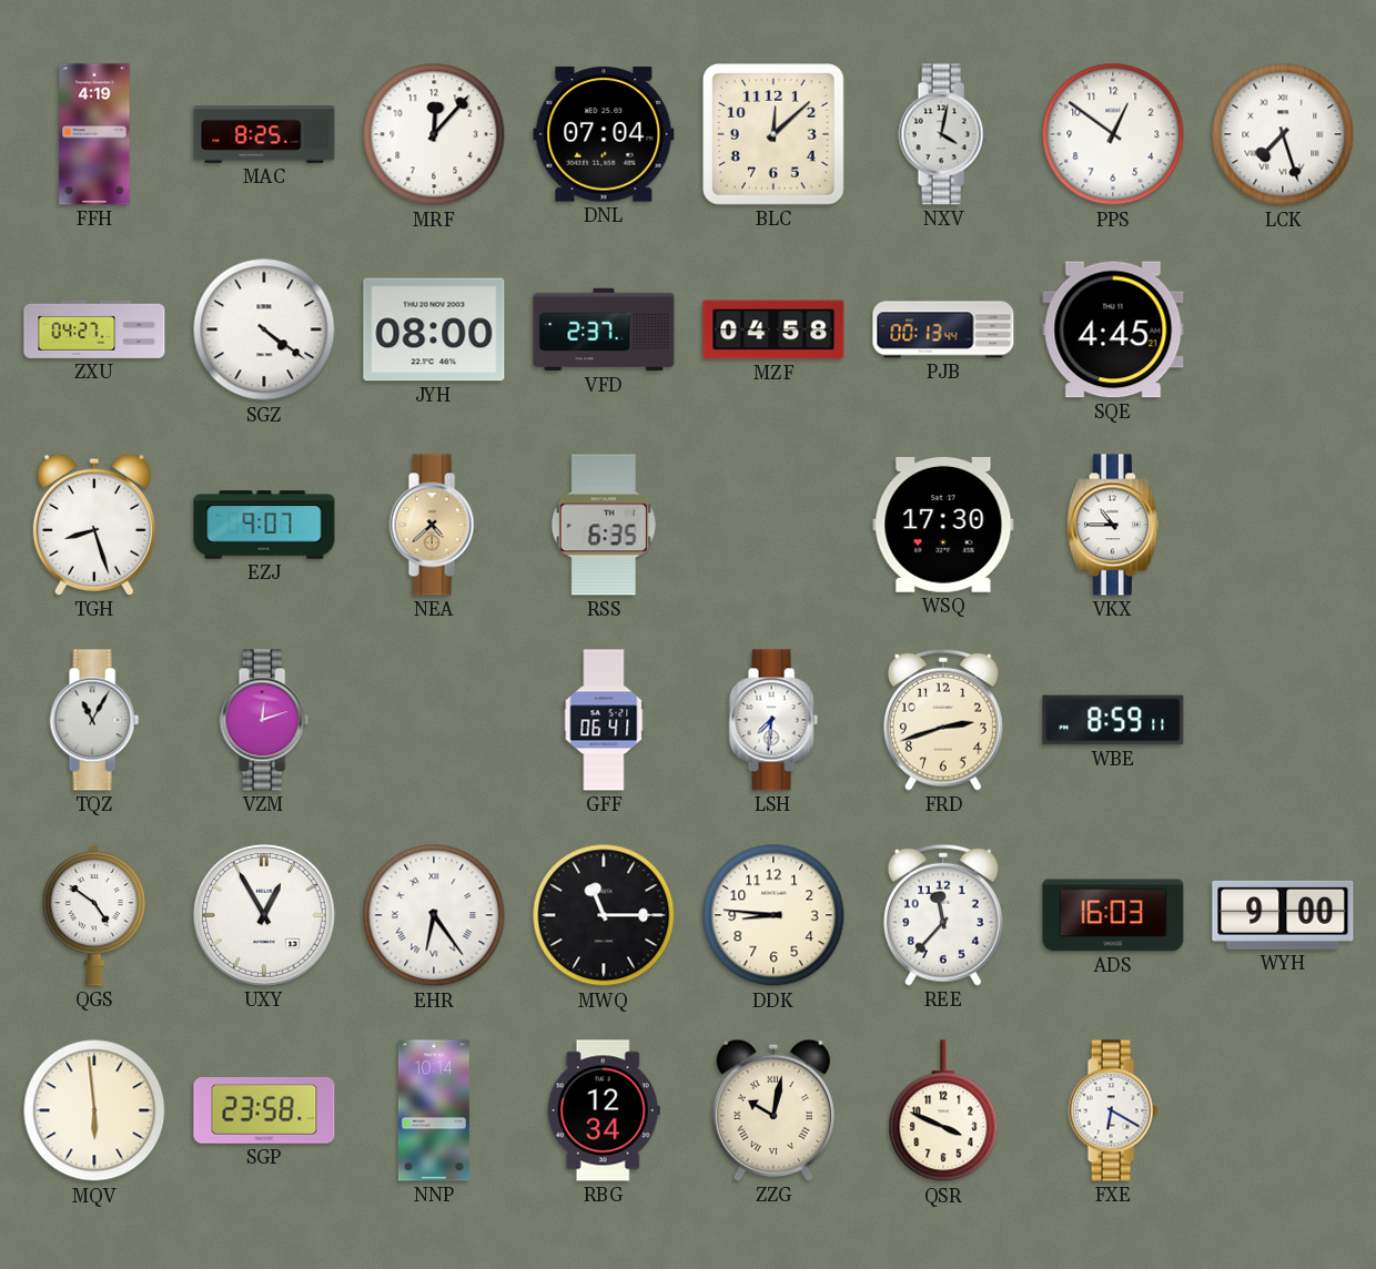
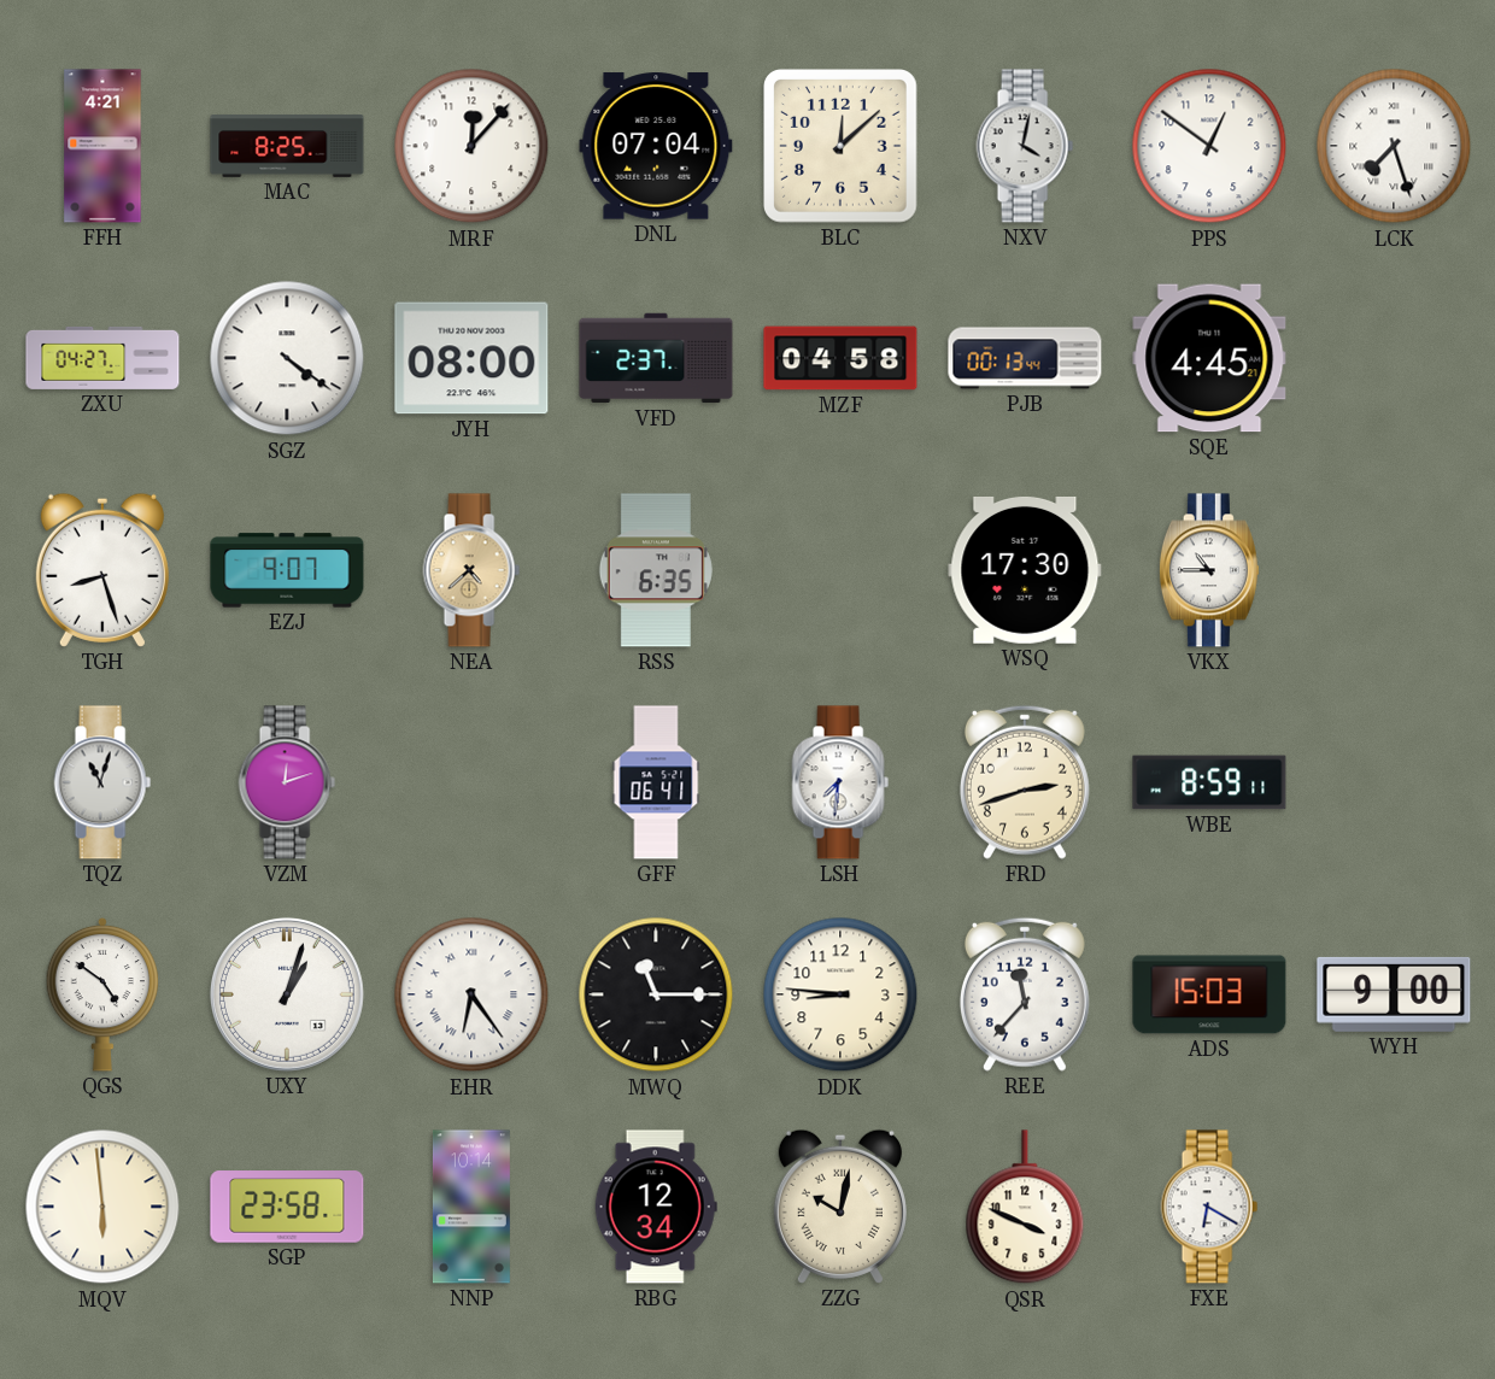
FFH: 4:19 -> 4:21 (102, 146)
TQZ: 11:05 -> 11:03 (102, 782)
UXY: 12:55 -> 1:03 (287, 994)
ADS: 16:03 -> 15:03 (1209, 994)
